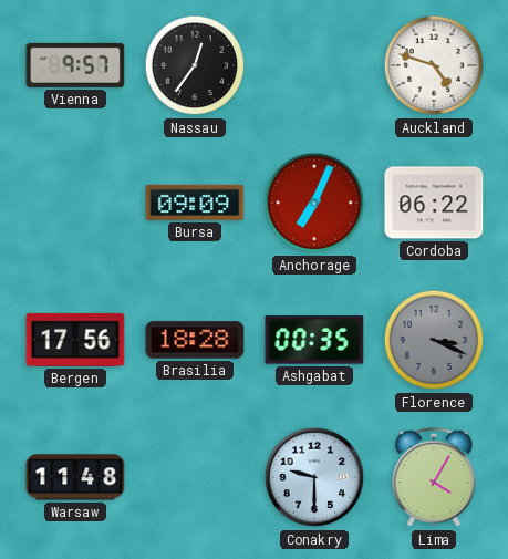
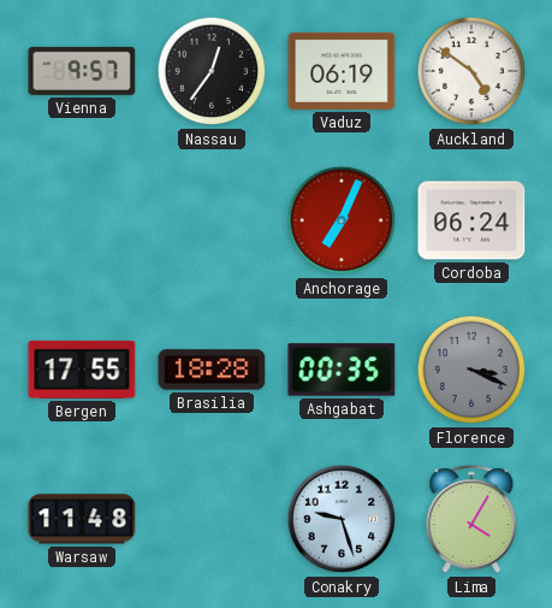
Vaduz: none -> 06:19 (342, 71)
Auckland: 4:48 -> 4:51 (471, 71)
Bursa: 09:09 -> none (195, 203)
Cordoba: 06:22 -> 06:24 (471, 220)
Bergen: 17:56 -> 17:55 (82, 370)
Conakry: 9:30 -> 9:27 (342, 519)
